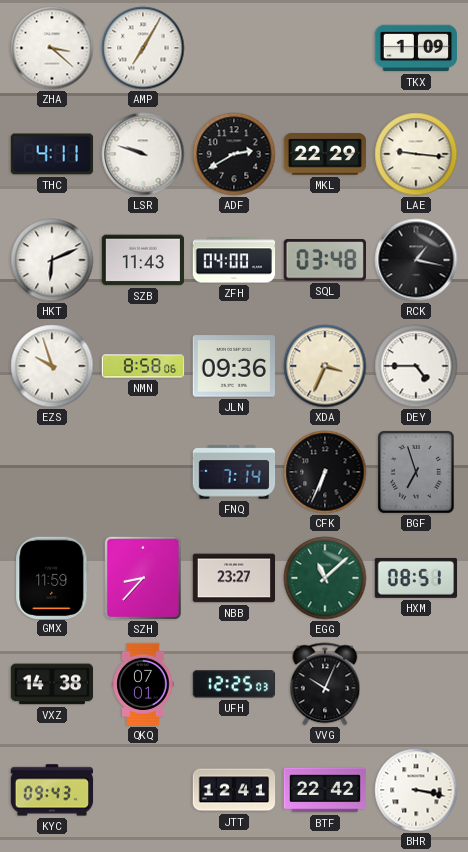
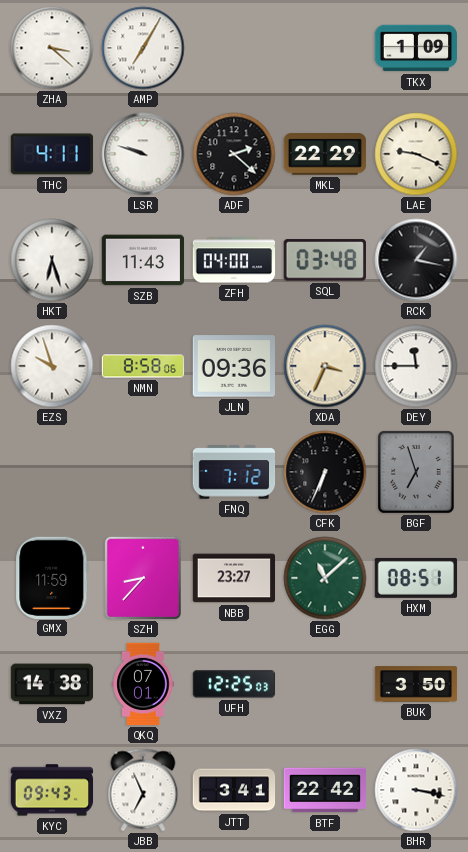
ADF: 2:40 -> 2:22 (234, 154)
LAE: 9:16 -> 9:19 (416, 154)
HKT: 6:11 -> 6:27 (52, 260)
DEY: 4:45 -> 11:45 (416, 366)
FNQ: 7:14 -> 7:12 (234, 472)
VVG: 10:04 -> none (325, 684)
BUK: none -> 3:50 (416, 684)
JBB: none -> 6:56 (143, 790)
JTT: 12:41 -> 3:41 (234, 790)
